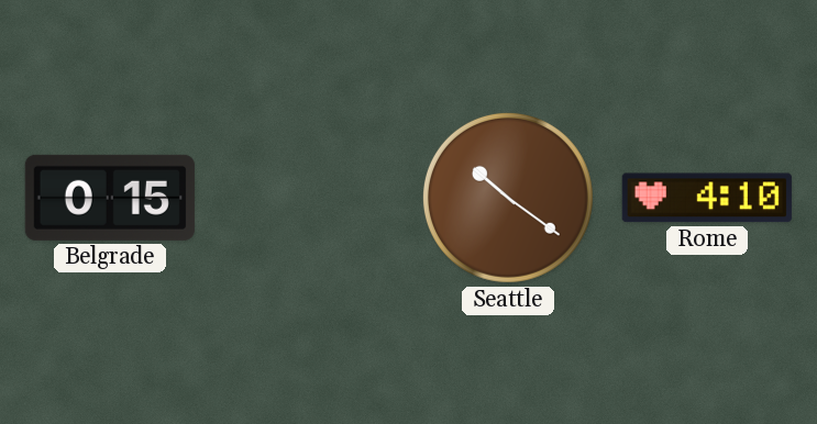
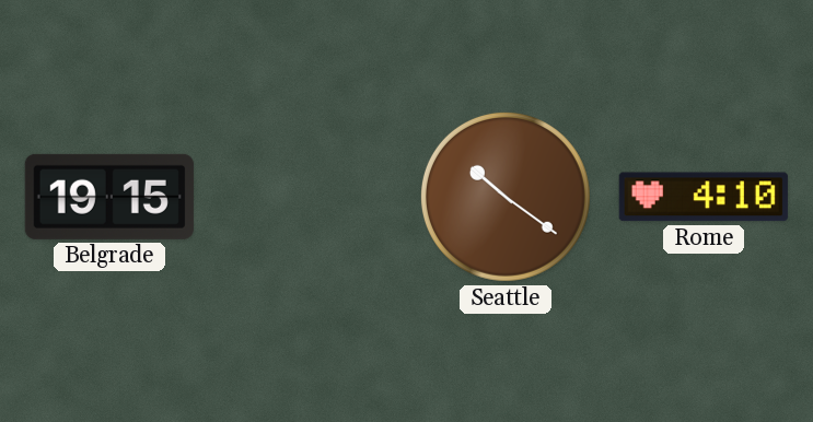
Belgrade: 0:15 -> 19:15 (109, 197)
